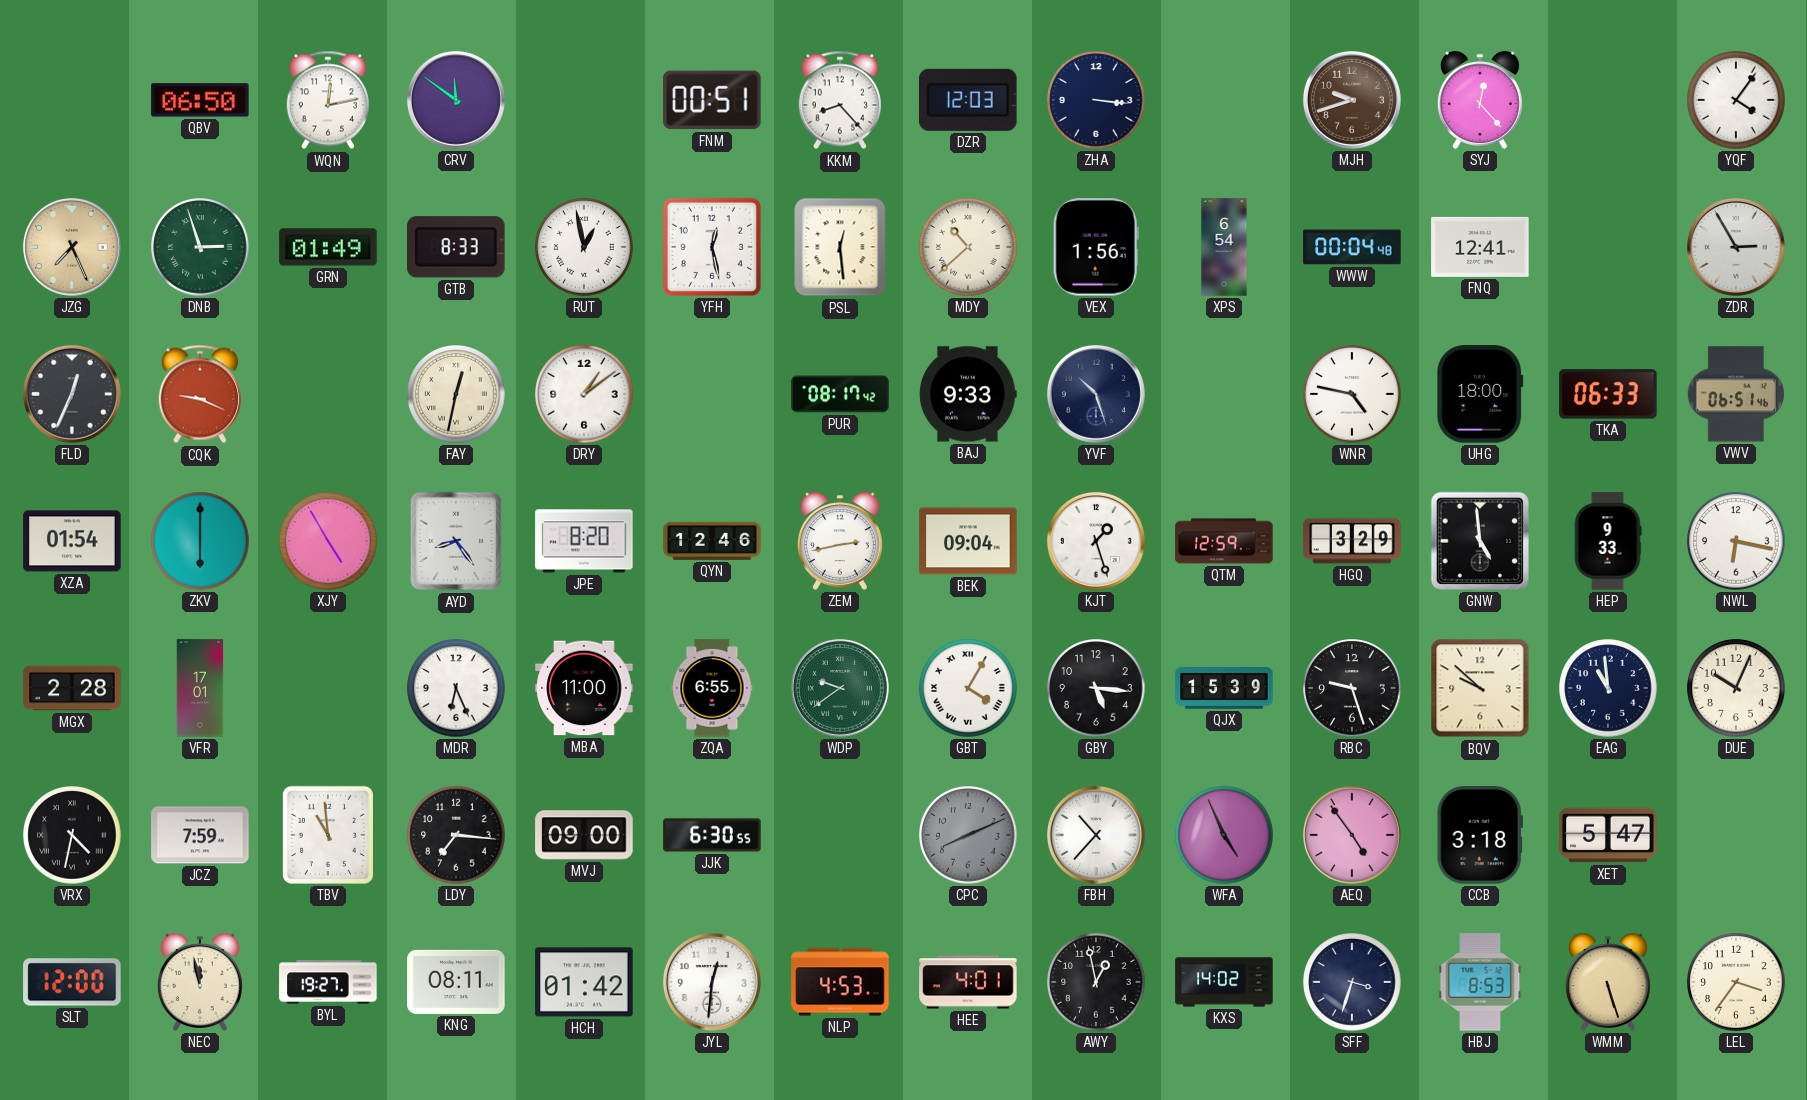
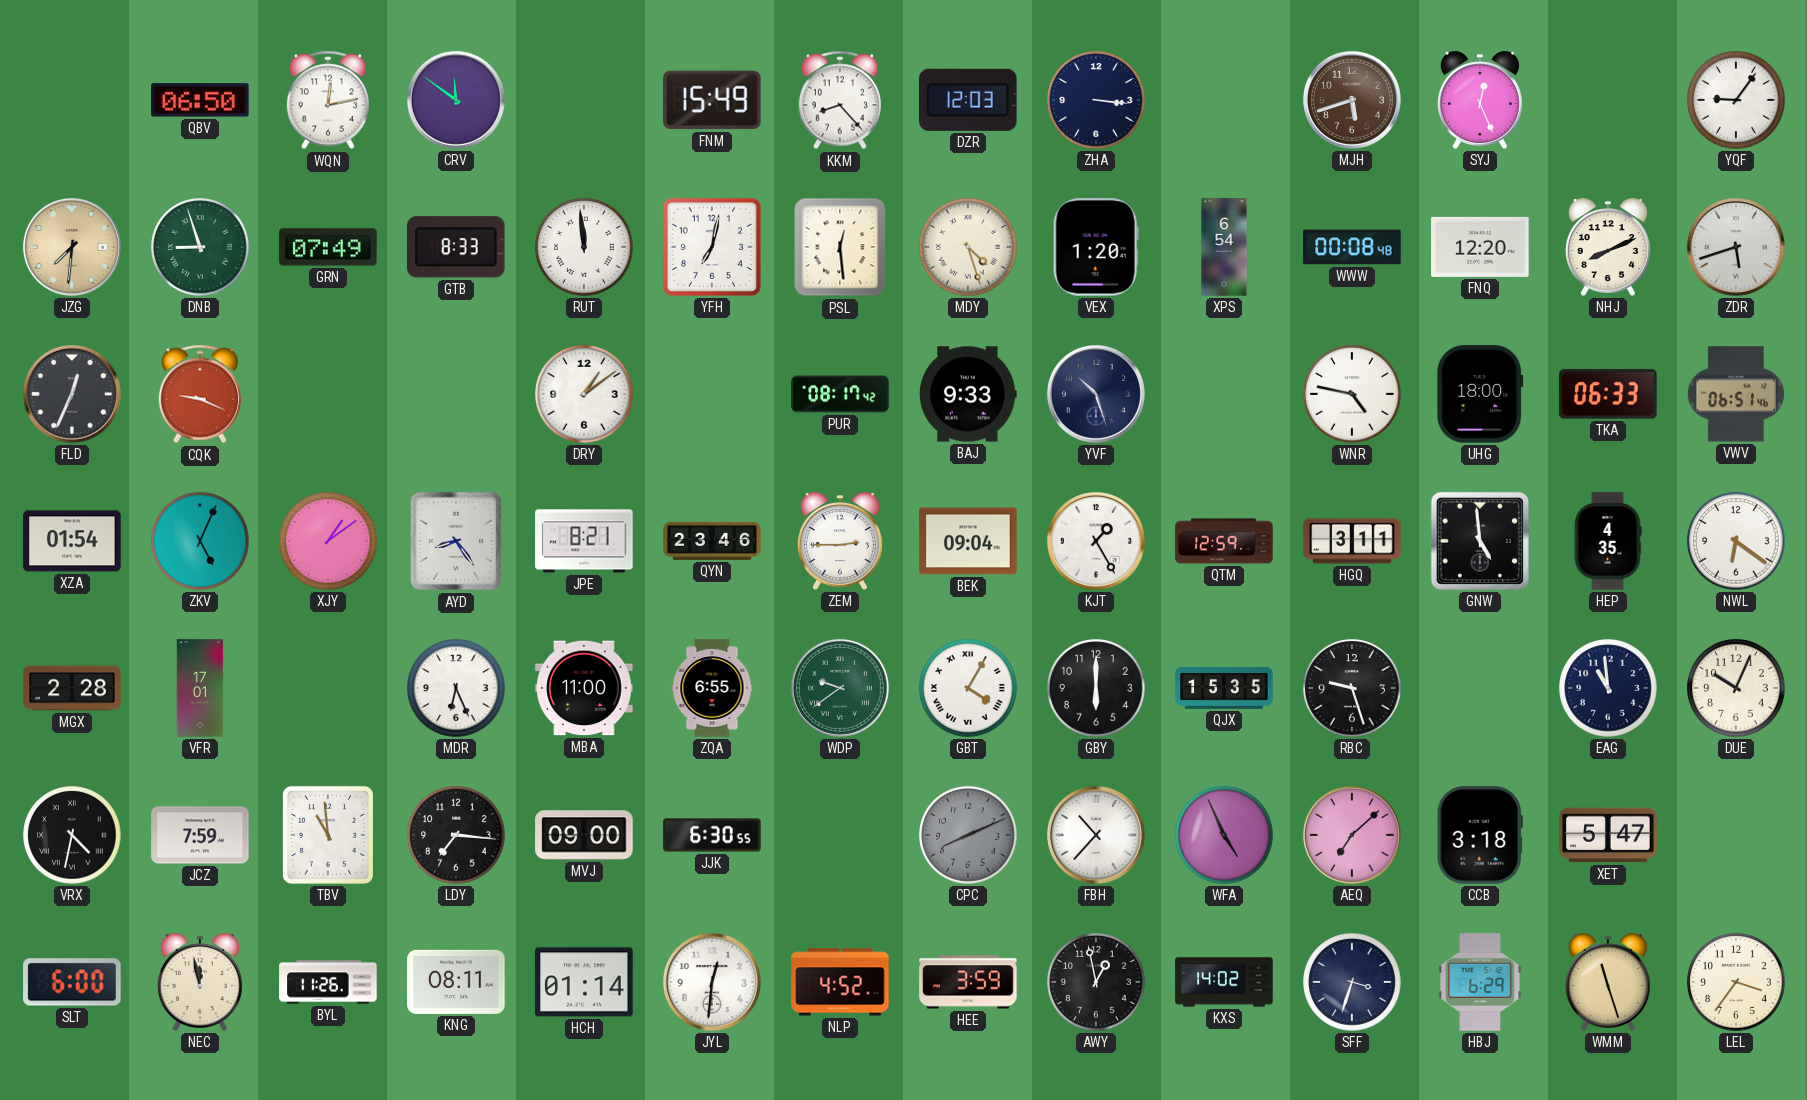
FNM: 00:51 -> 15:49 (712, 100)
MJH: 9:42 -> 5:42 (1352, 100)
SYJ: 12:23 -> 12:26 (1480, 100)
YQF: 4:06 -> 9:06 (1736, 100)
JZG: 7:26 -> 7:31 (72, 247)
DNB: 2:57 -> 8:57 (200, 247)
GRN: 01:49 -> 07:49 (328, 247)
RUT: 12:58 -> 11:59 (584, 247)
YFH: 12:28 -> 7:02 (712, 247)
MDY: 10:38 -> 4:27 (968, 247)
VEX: 1:56 -> 1:20 (1096, 247)
WWW: 00:04 -> 00:08 (1352, 247)
FNQ: 12:41 -> 12:20 (1480, 247)
NHJ: none -> 8:11 (1608, 247)
ZDR: 2:55 -> 5:42 (1736, 247)
FAY: 12:32 -> none (456, 394)
ZKV: 6:00 -> 5:04 (200, 541)
XJY: 4:55 -> 1:09 (328, 541)
JPE: 8:20 -> 8:21 (584, 541)
QYN: 12:46 -> 23:46 (712, 541)
ZEM: 2:43 -> 2:45 (840, 541)
KJT: 1:27 -> 1:25 (1096, 541)
HGQ: 3:29 -> 3:11 (1352, 541)
HEP: 9:33 -> 4:35 (1608, 541)
NWL: 6:17 -> 6:21 (1736, 541)
GBY: 5:16 -> 6:00 (1096, 688)
QJX: 15:39 -> 15:35 (1224, 688)
BQV: 9:52 -> none (1480, 688)
AEQ: 4:54 -> 7:08 (1352, 835)
SLT: 12:00 -> 6:00 (72, 982)
BYL: 19:27 -> 11:26 (328, 982)
HCH: 01:42 -> 01:14 (584, 982)
NLP: 4:53 -> 4:52 (840, 982)
HEE: 4:01 -> 3:59 (968, 982)
HBJ: 8:53 -> 6:29 (1480, 982)
WMM: 5:27 -> 11:27 (1608, 982)
